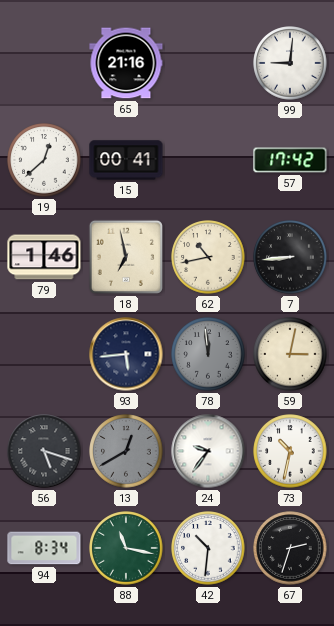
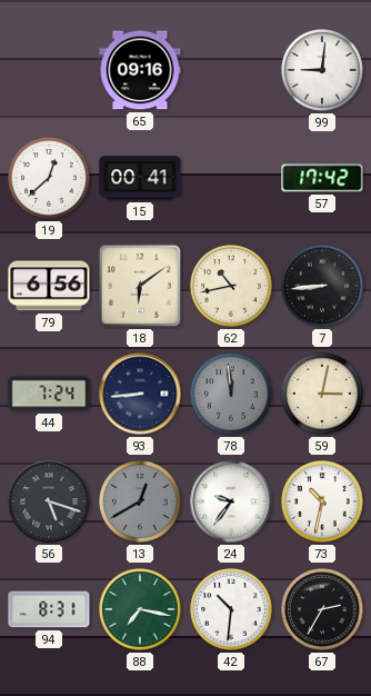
65: 21:16 -> 09:16 (140, 70)
79: 1:46 -> 6:56 (49, 286)
18: 6:58 -> 6:09 (140, 286)
44: none -> 7:24 (49, 394)
93: 5:44 -> 8:44 (140, 394)
94: 8:34 -> 8:31 (49, 609)
88: 11:17 -> 7:17 (140, 609)
67: 2:33 -> 2:35 (322, 609)
